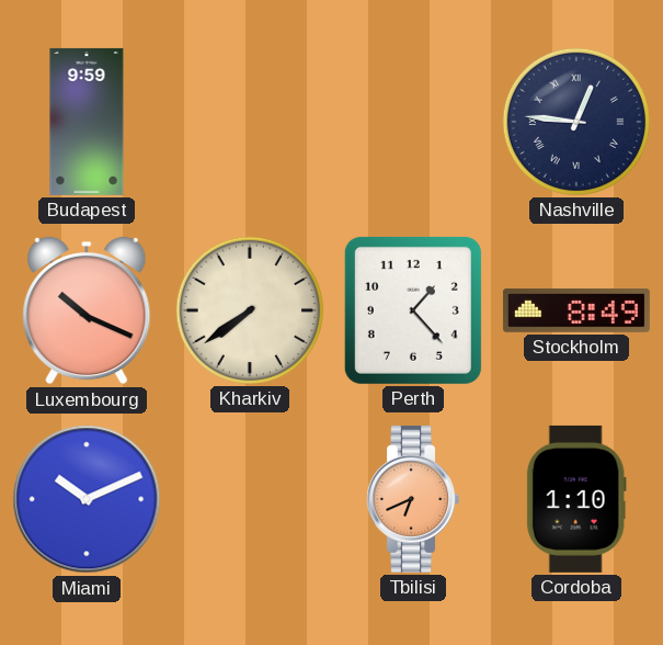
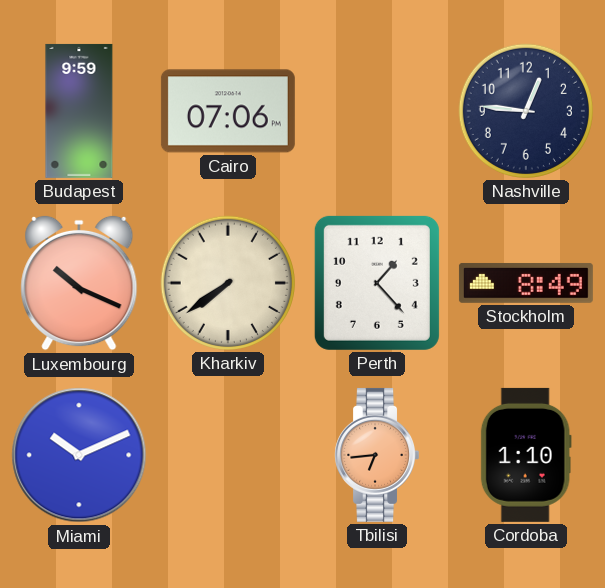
Cairo: none -> 07:06 (228, 111)
Nashville numerals: Roman -> Arabic (526, 111)
Tbilisi: 6:41 -> 6:44 (376, 455)
